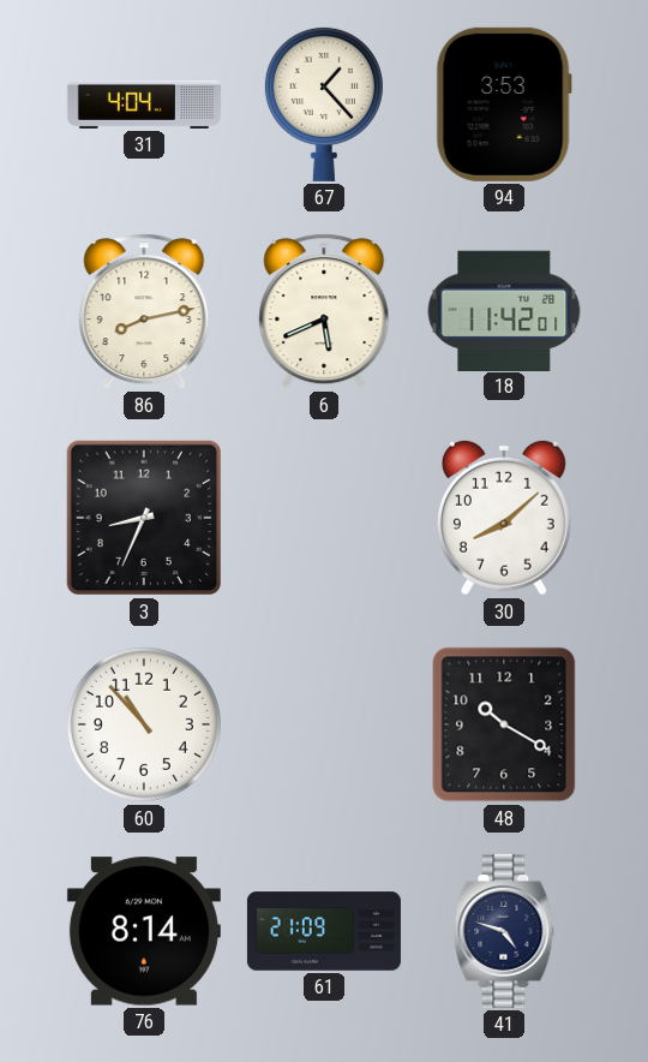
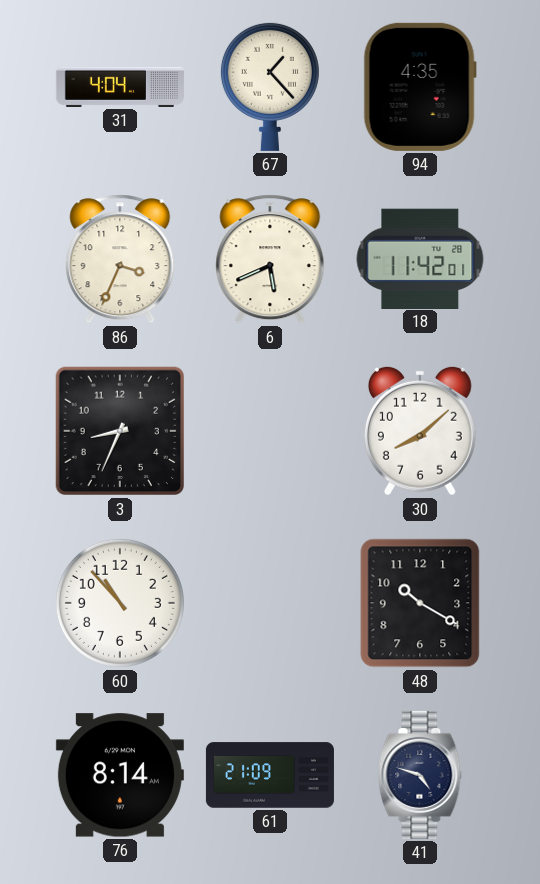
94: 3:53 -> 4:35 (420, 87)
86: 8:13 -> 3:34 (120, 259)
